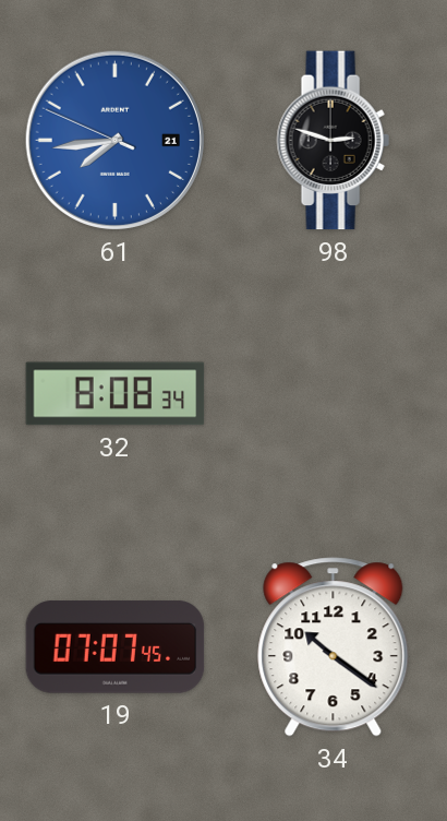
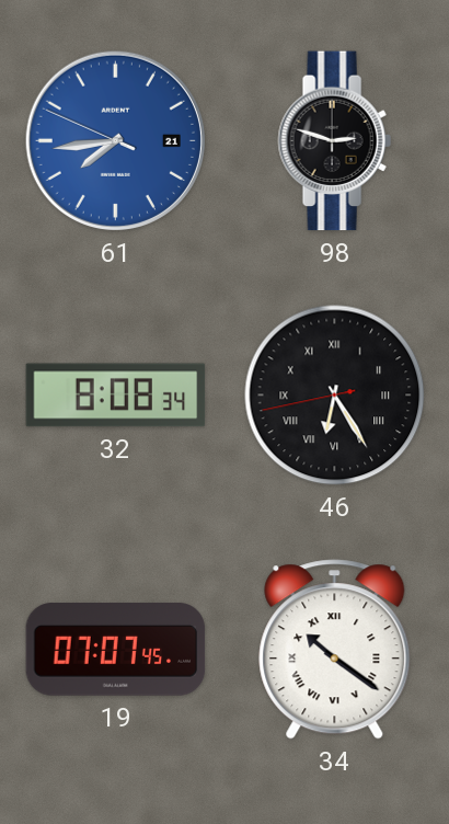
46: none -> 6:24 (335, 396)
34 numerals: Arabic -> Roman (335, 650)
